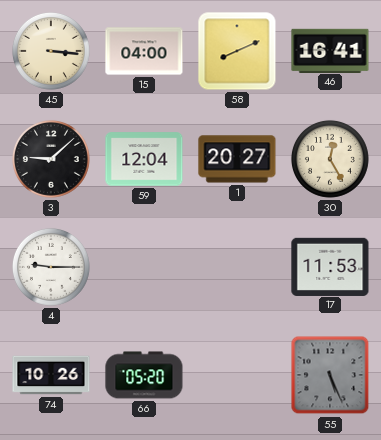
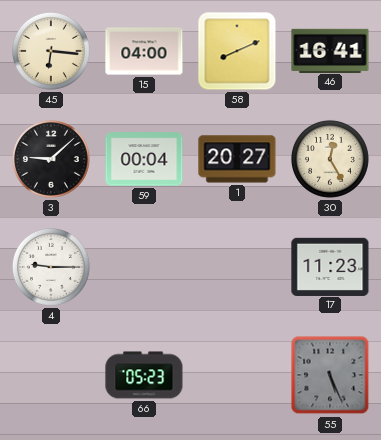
45: 3:16 -> 6:16 (51, 51)
59: 12:04 -> 00:04 (144, 159)
17: 11:53 -> 11:23 (330, 266)
74: 10:26 -> none (51, 375)
66: 05:20 -> 05:23 (144, 375)
